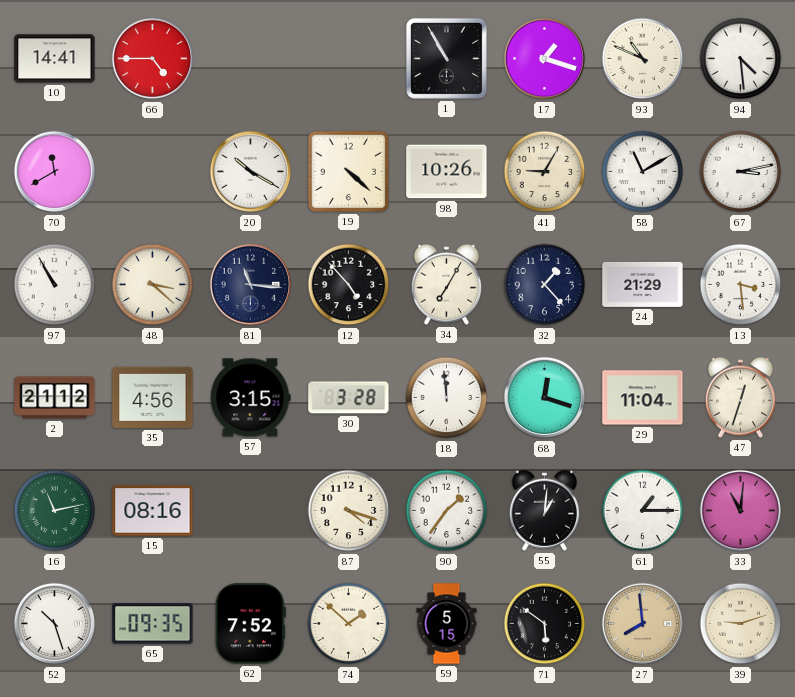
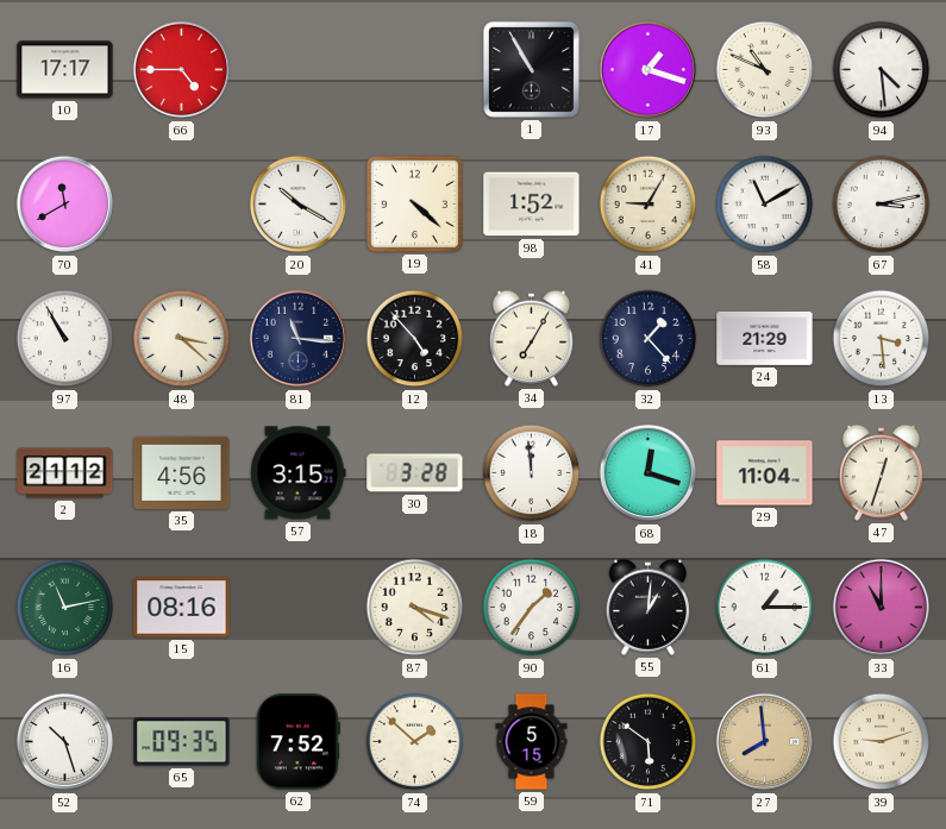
10: 14:41 -> 17:17 (65, 70)
98: 10:26 -> 1:52 (532, 205)
33: 11:01 -> 11:00 (882, 608)
